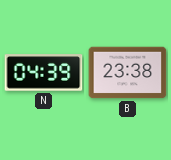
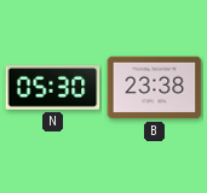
N: 04:39 -> 05:30 (53, 88)
